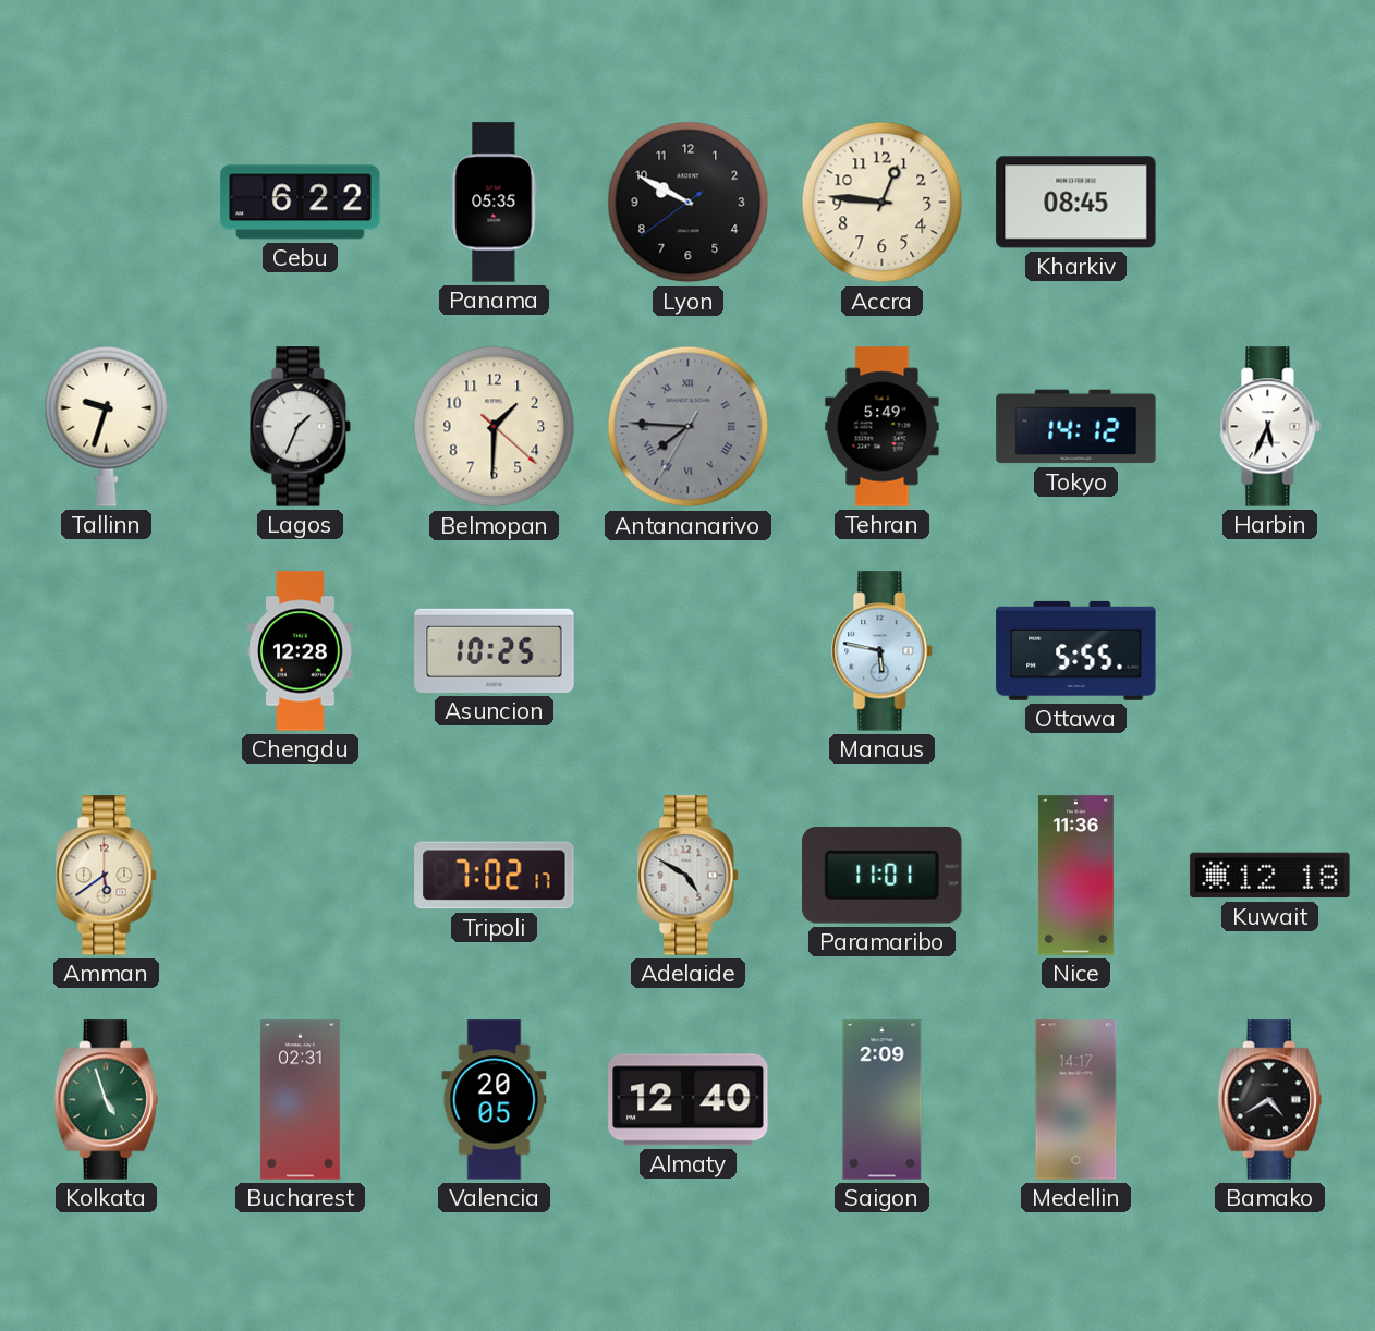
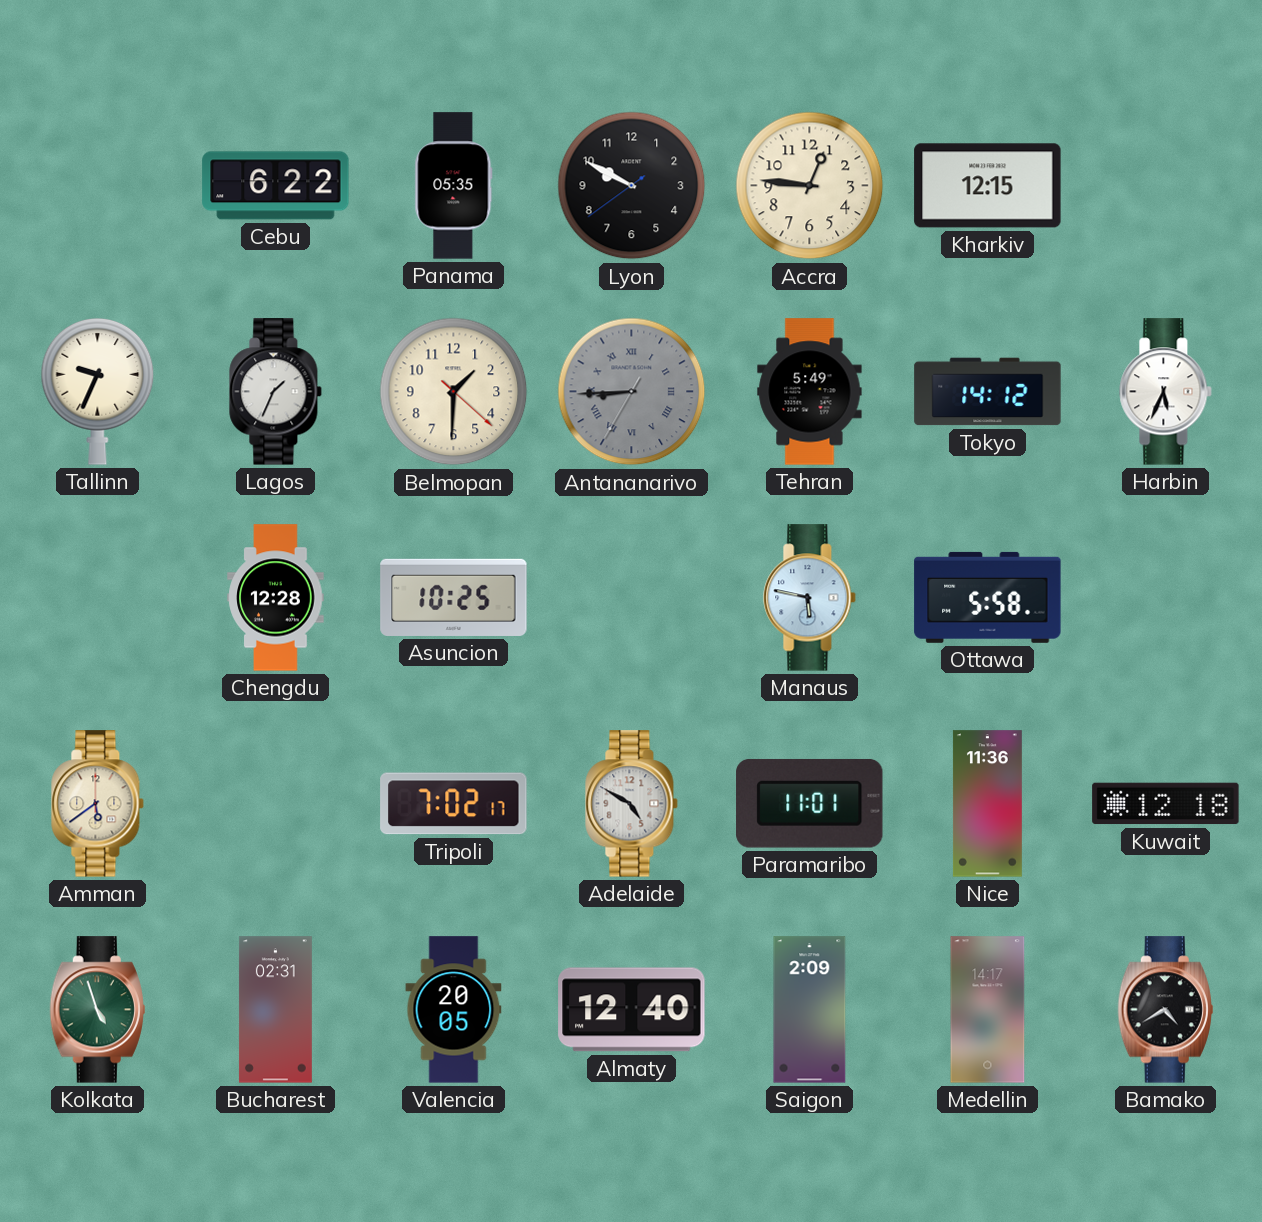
Kharkiv: 08:45 -> 12:15 (988, 186)
Tallinn: 9:33 -> 9:34 (98, 391)
Antananarivo: 7:45 -> 8:44 (632, 392)
Ottawa: 5:55 -> 5:58 (988, 597)
